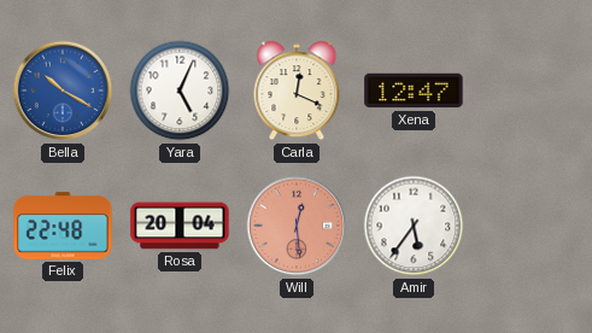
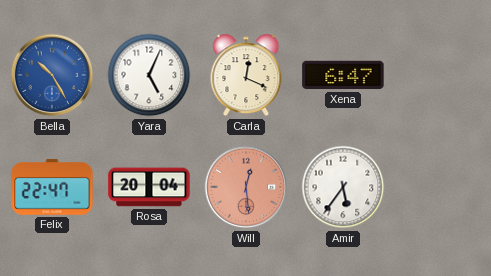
Bella: 10:20 -> 10:25 (52, 75)
Xena: 12:47 -> 6:47 (343, 75)
Felix: 22:48 -> 22:47 (52, 187)
